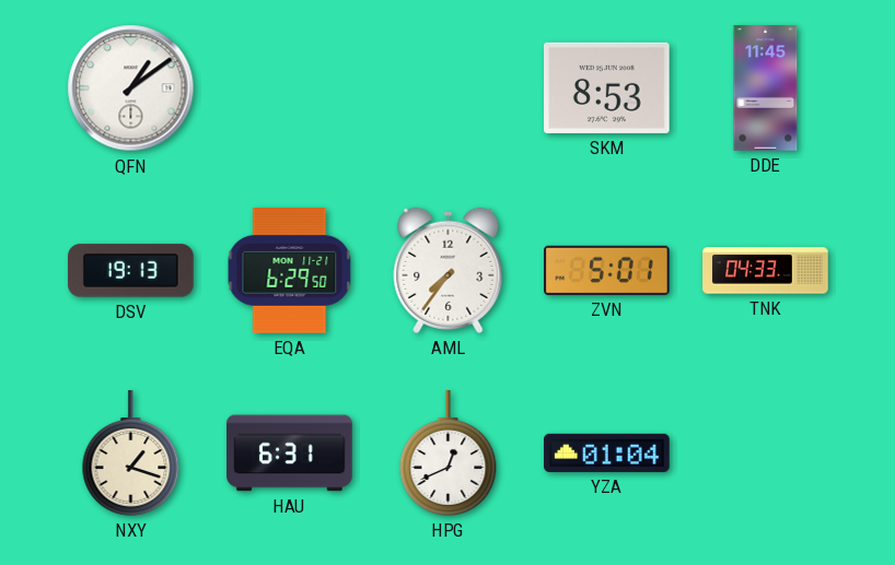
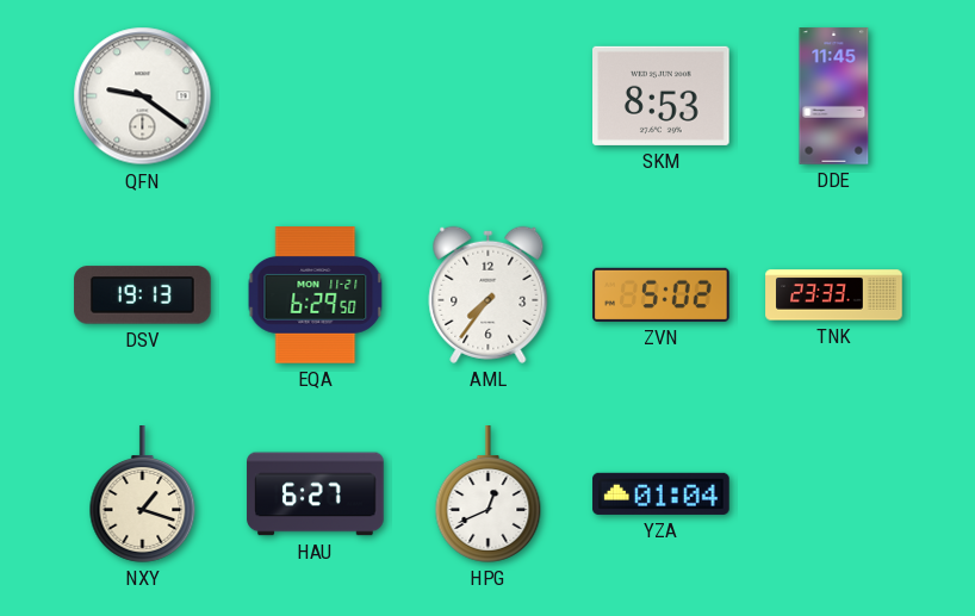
QFN: 1:09 -> 9:21 (143, 97)
ZVN: 5:01 -> 5:02 (662, 294)
TNK: 04:33 -> 23:33 (834, 295)
HAU: 6:31 -> 6:27 (316, 494)
